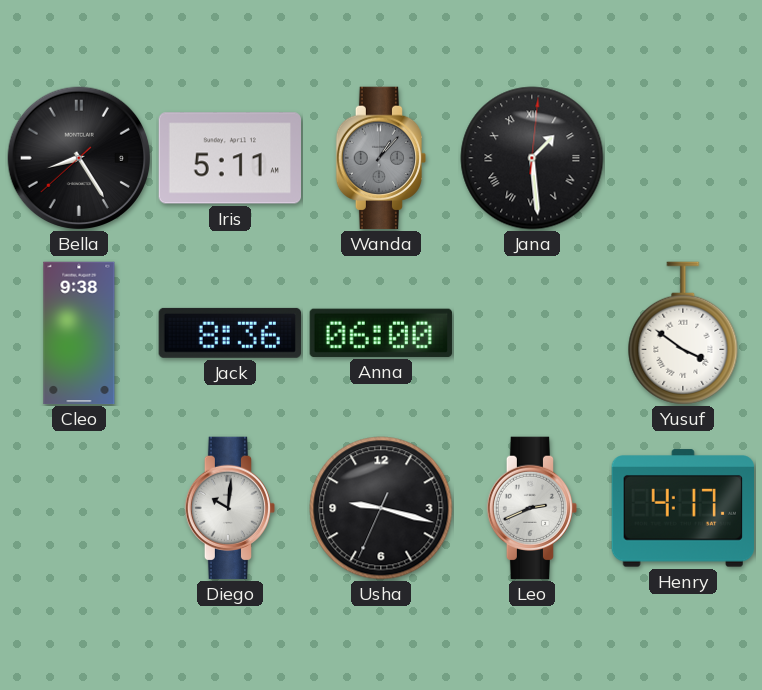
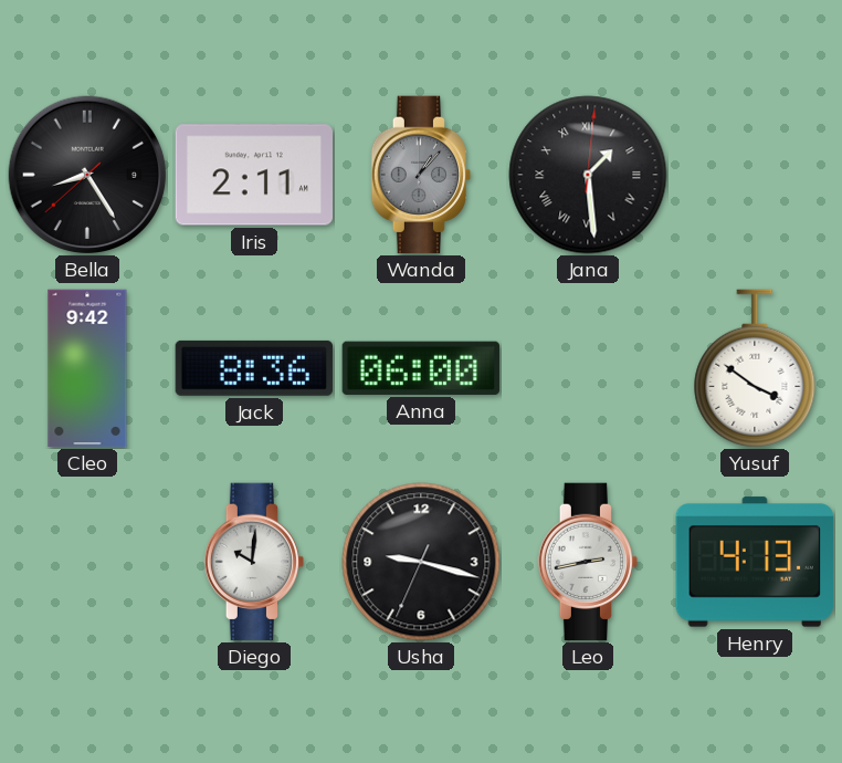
Iris: 5:11 -> 2:11 (253, 175)
Cleo: 9:38 -> 9:42 (87, 368)
Leo: 2:41 -> 2:43 (588, 562)
Henry: 4:17 -> 4:13 (754, 562)
